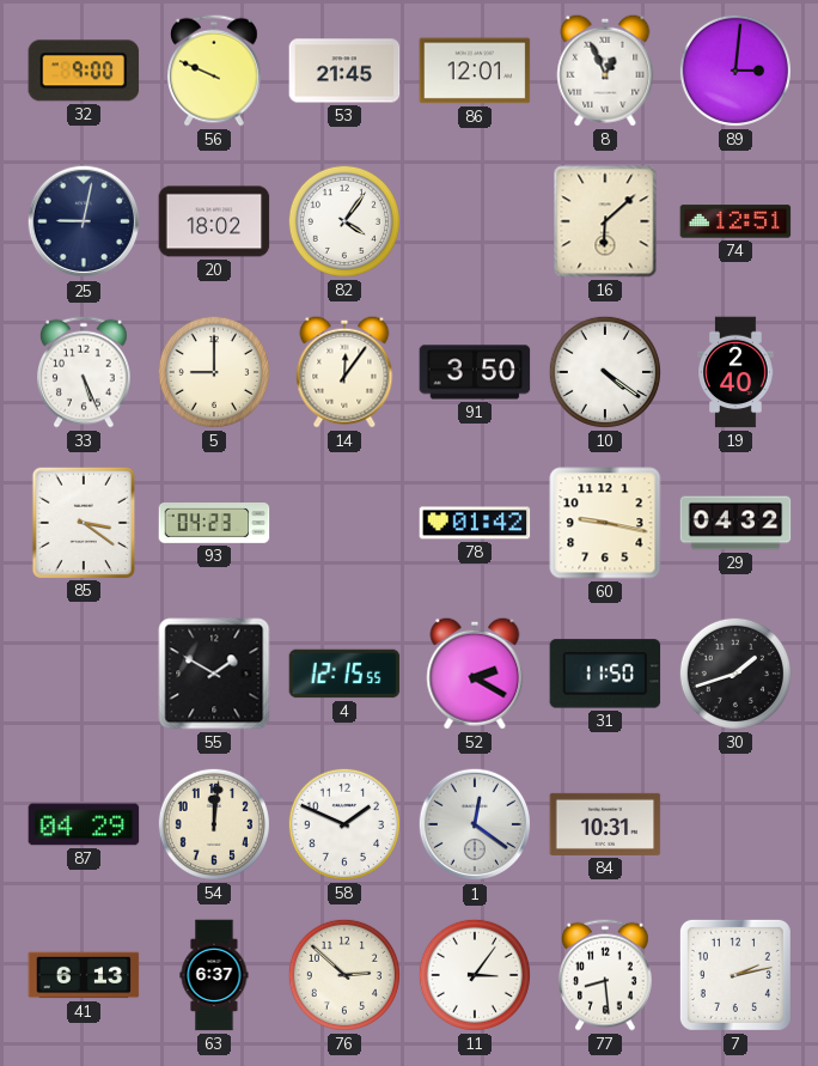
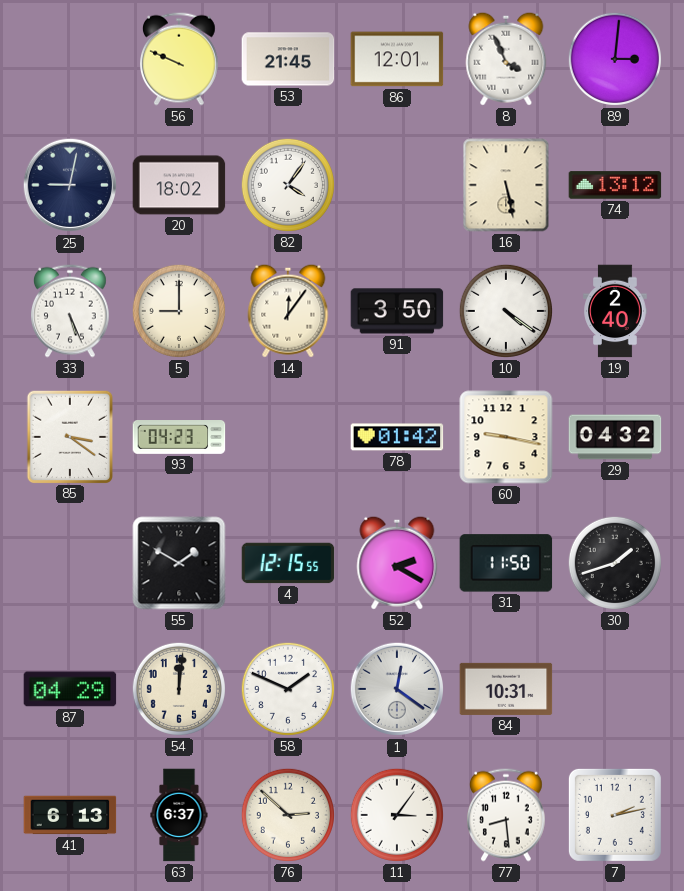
32: 9:00 -> none (84, 71)
8: 12:56 -> 3:56 (506, 59)
16: 6:08 -> 5:28 (506, 185)
74: 12:51 -> 13:12 (615, 185)
